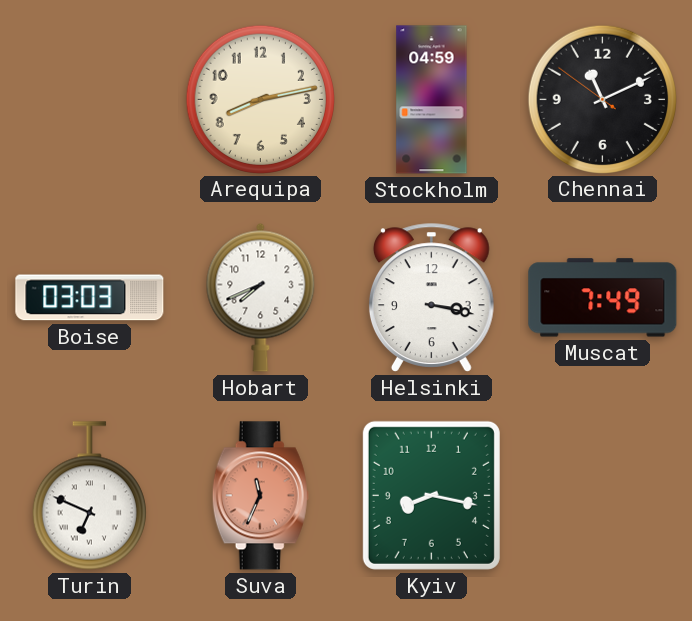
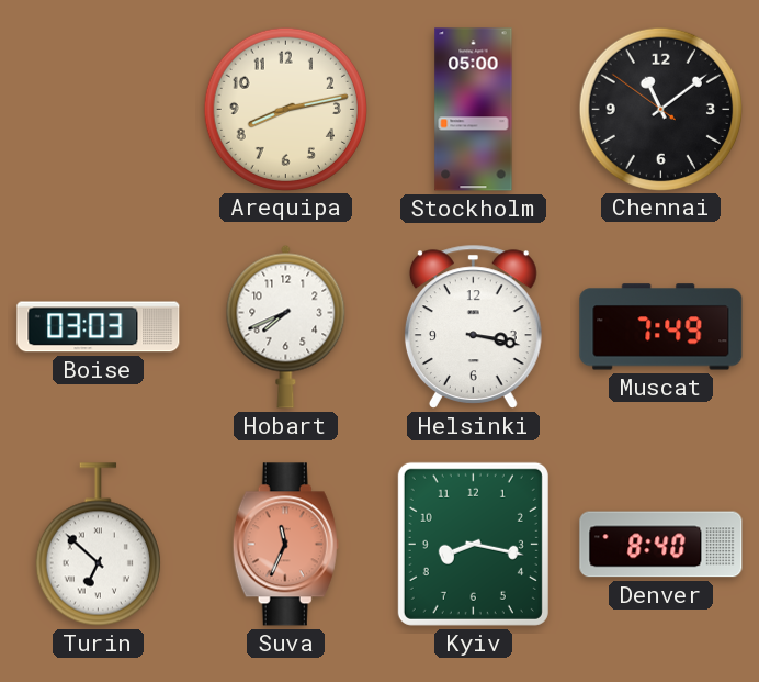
Stockholm: 04:59 -> 05:00 (474, 110)
Chennai: 11:10 -> 11:08 (660, 109)
Turin: 6:49 -> 6:52 (98, 545)
Denver: none -> 8:40 (661, 545)
